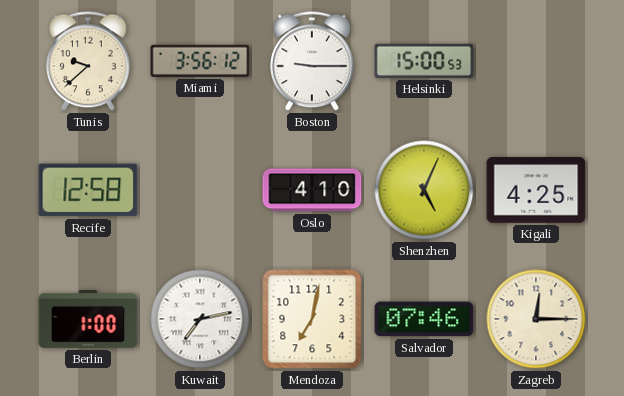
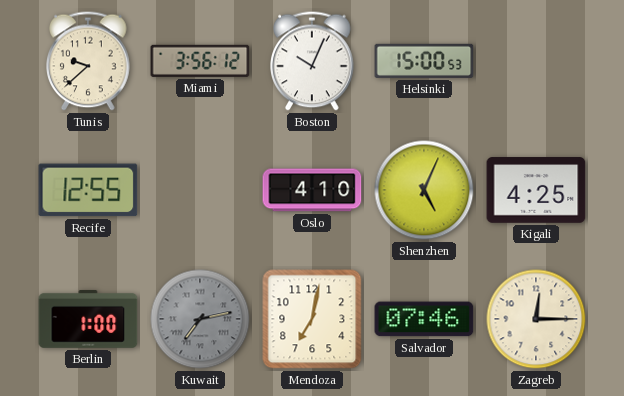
Boston: 9:15 -> 10:04 (312, 61)
Recife: 12:58 -> 12:55 (88, 190)
Kuwait dial: white -> grey (200, 319)
